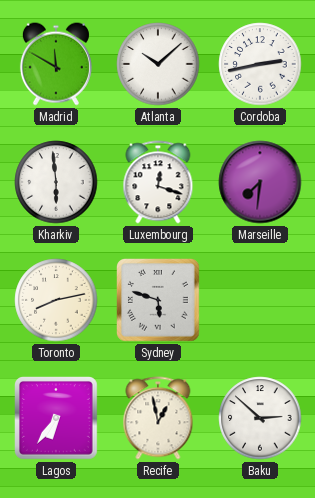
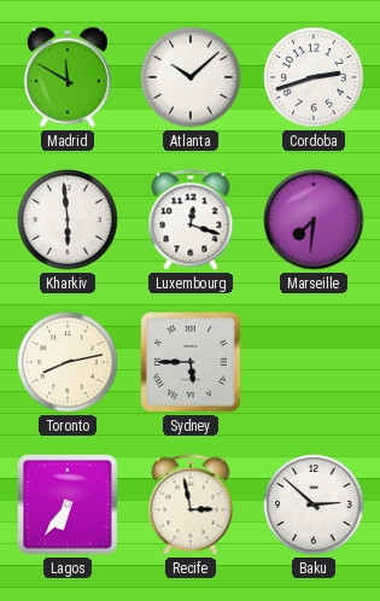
Cordoba: 2:43 -> 2:42 (314, 77)
Sydney: 5:48 -> 5:45 (192, 363)
Recife: 12:58 -> 2:58 (191, 504)
